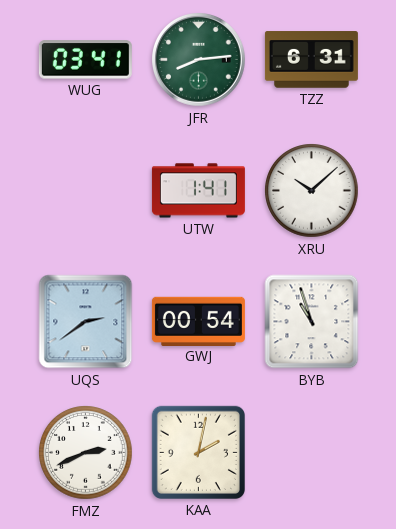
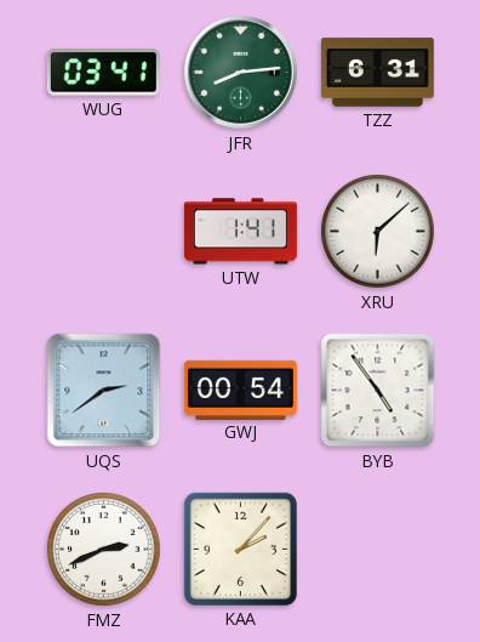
XRU: 10:08 -> 6:08 (378, 232)
BYB: 10:57 -> 4:54 (378, 391)
KAA: 2:02 -> 2:07 (240, 549)
